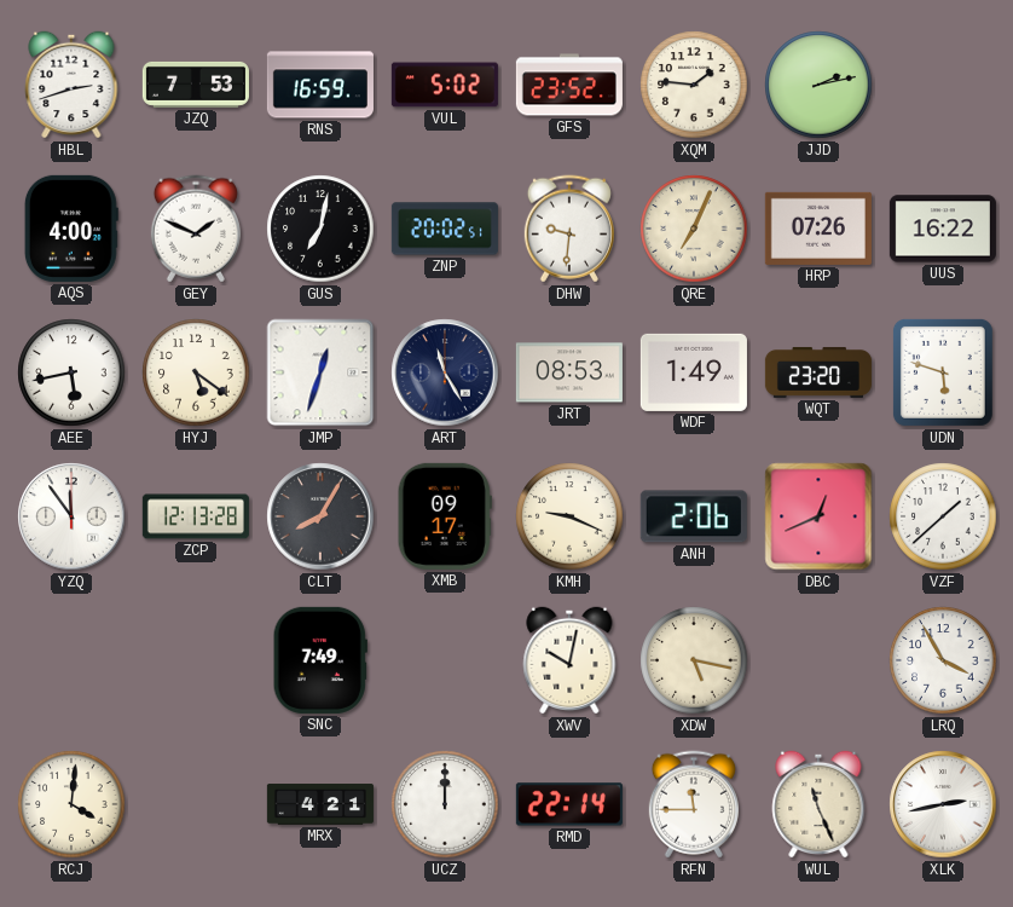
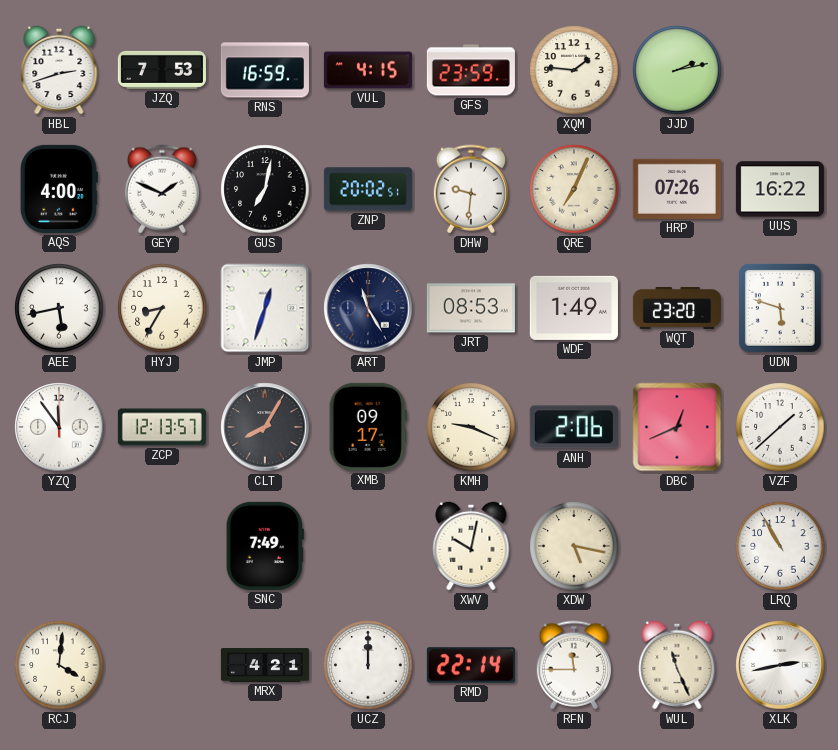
VUL: 5:02 -> 4:15 (368, 70)
GFS: 23:52 -> 23:59 (471, 70)
HYJ: 5:21 -> 8:35 (162, 308)
ZCP: 12:13:28 -> 12:13:57 (162, 427)
LRQ: 3:55 -> 10:55 (780, 546)
